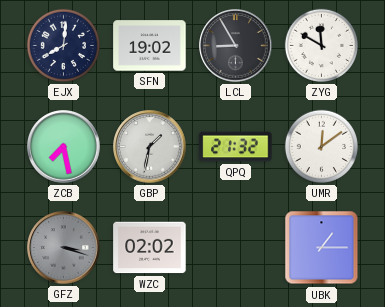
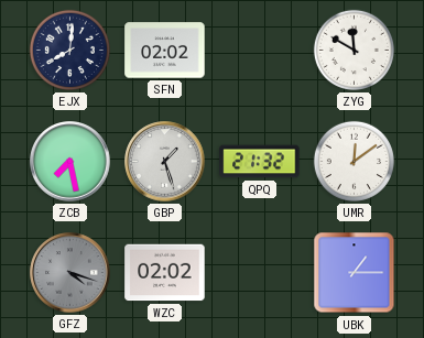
SFN: 19:02 -> 02:02 (165, 51)
LCL: 8:55 -> none (236, 46)
GBP: 1:32 -> 1:27 (165, 162)
GFZ: 3:18 -> 4:18 (70, 273)
